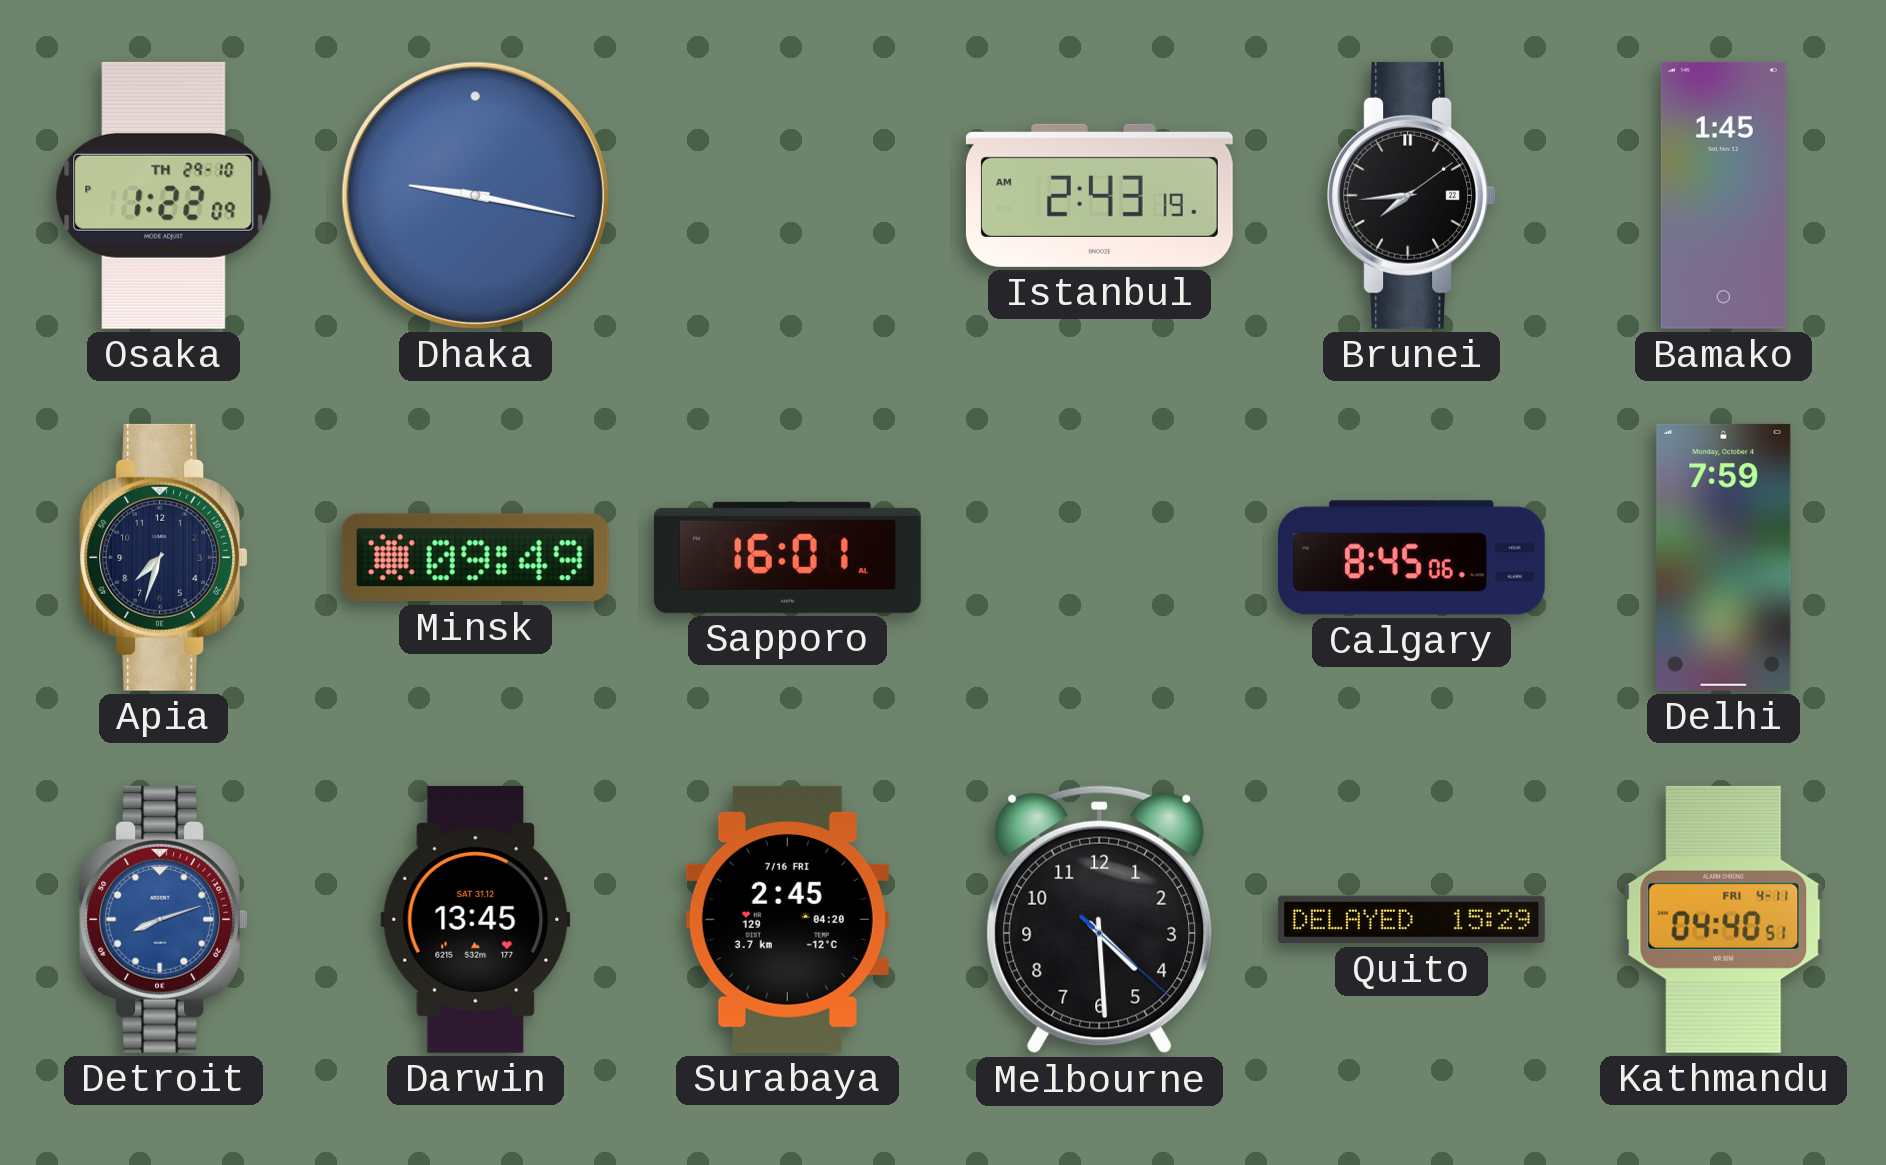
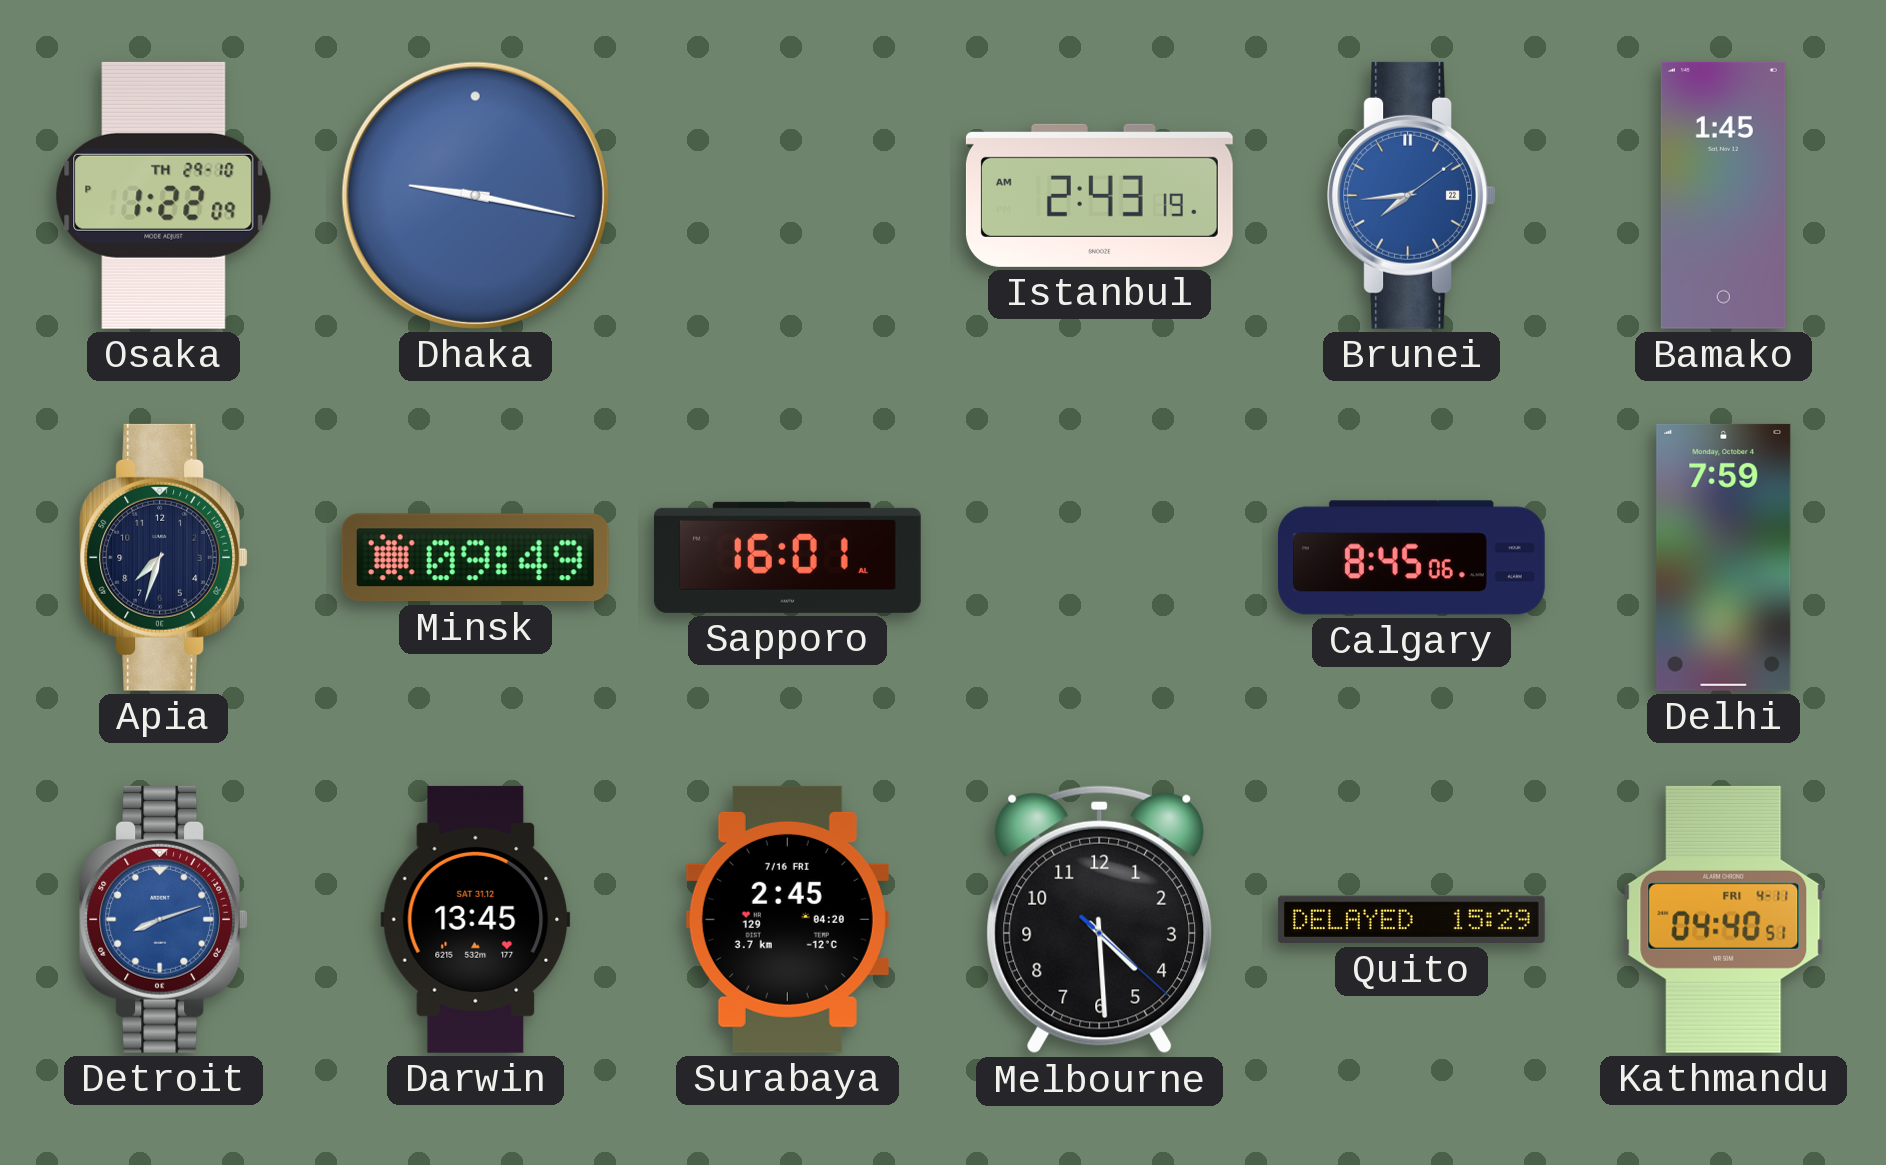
Brunei dial: black -> blue (1411, 195)
